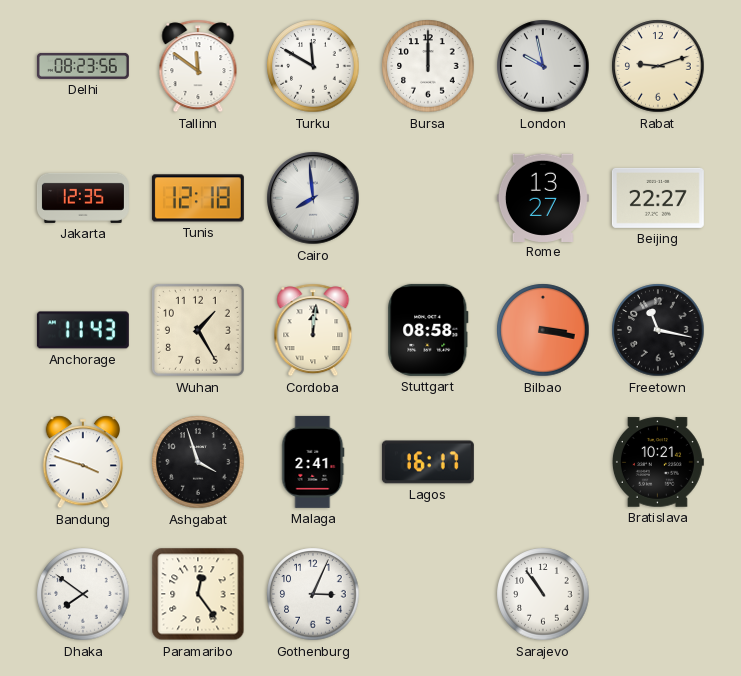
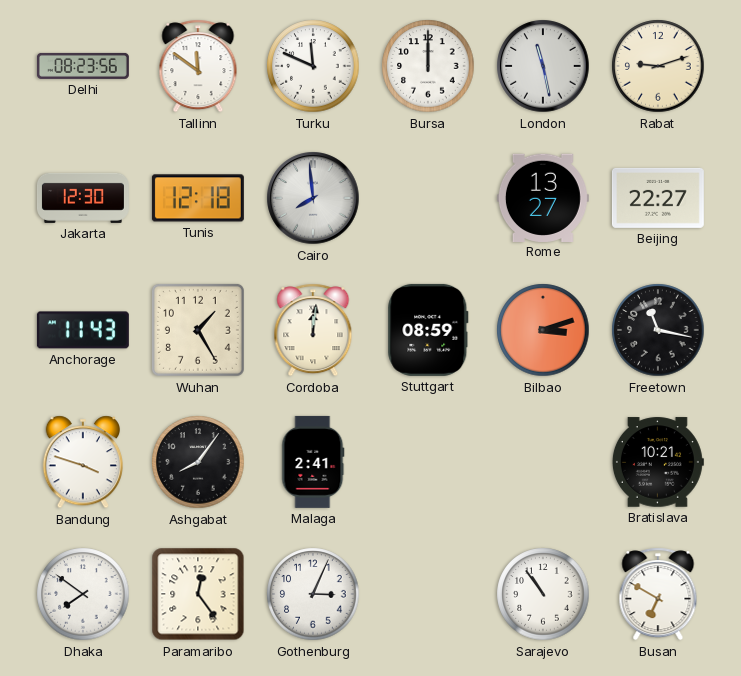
Turku: 11:50 -> 11:49 (313, 66)
London: 9:58 -> 11:28 (543, 66)
Jakarta: 12:35 -> 12:30 (83, 198)
Stuttgart: 08:58 -> 08:59 (428, 330)
Bilbao: 3:17 -> 3:12 (543, 330)
Ashgabat: 3:57 -> 8:06 (198, 462)
Lagos: 16:17 -> none (428, 462)
Busan: none -> 6:50 (658, 594)
